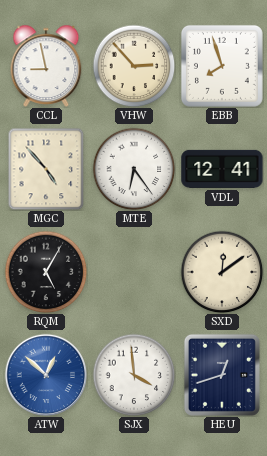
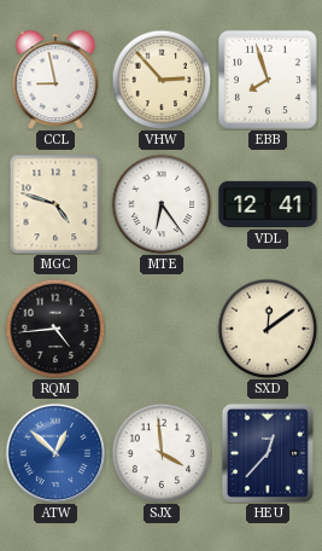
MGC: 4:53 -> 4:48 (55, 204)
RQM: 5:05 -> 4:44 (55, 329)
HEU: 12:42 -> 12:37 (268, 453)
